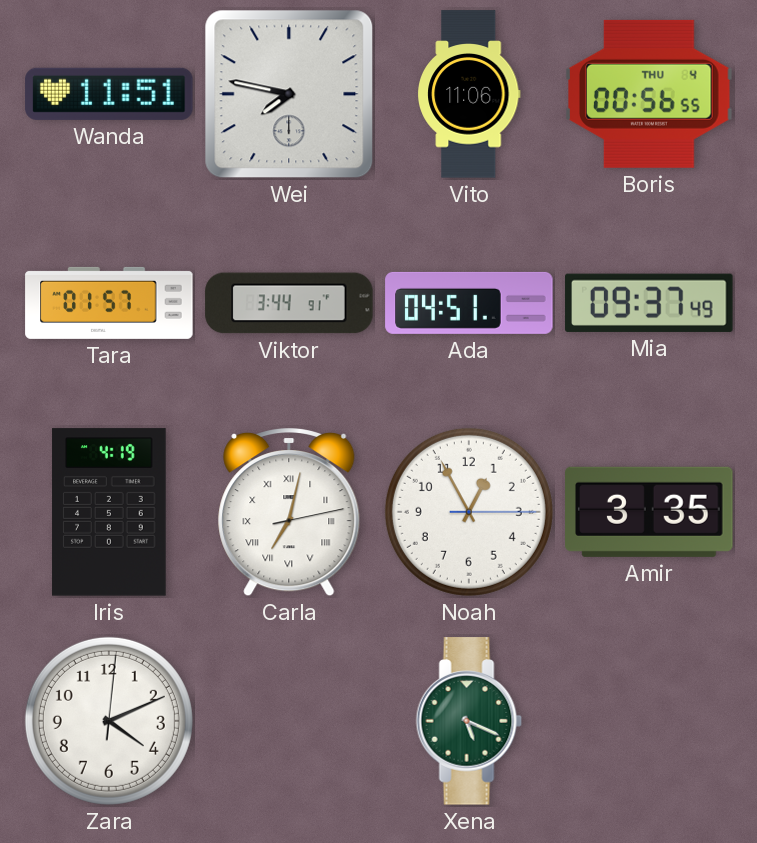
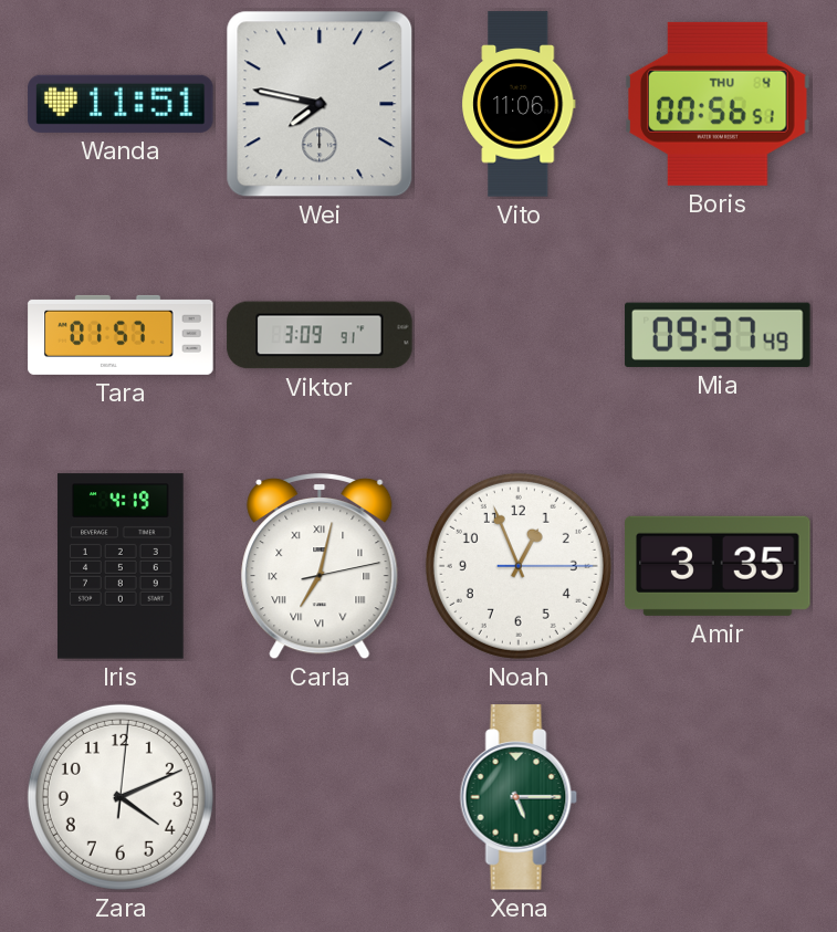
Boris: 00:56:55 -> 00:56:51 (718, 104)
Viktor: 3:44 -> 3:09 (320, 335)
Ada: 04:51 -> none (469, 303)
Noah: 12:55 -> 12:56 (519, 566)
Xena: 5:19 -> 5:15 (519, 797)
